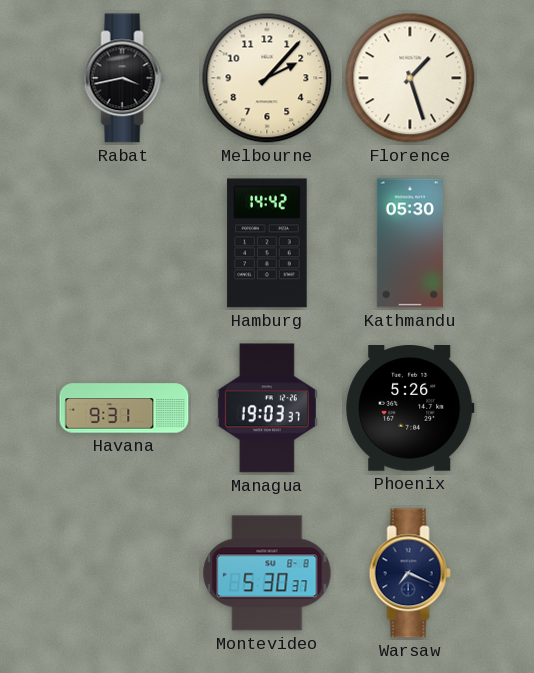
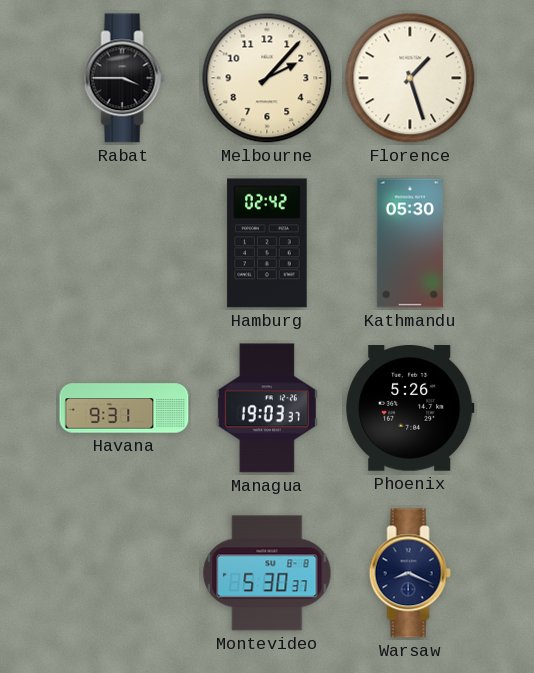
Rabat: 3:43 -> 3:45 (124, 78)
Hamburg: 14:42 -> 02:42 (267, 243)
Warsaw: 7:19 -> 8:19 (410, 573)
